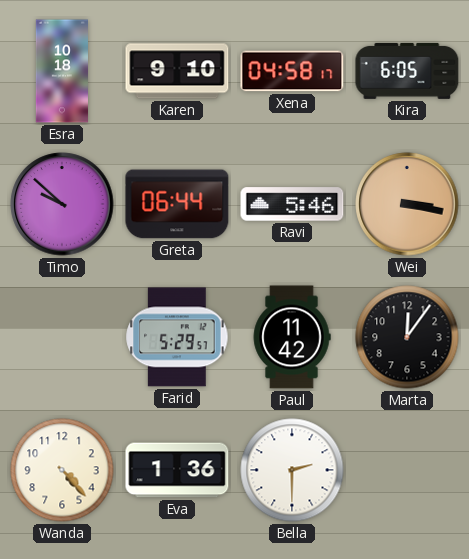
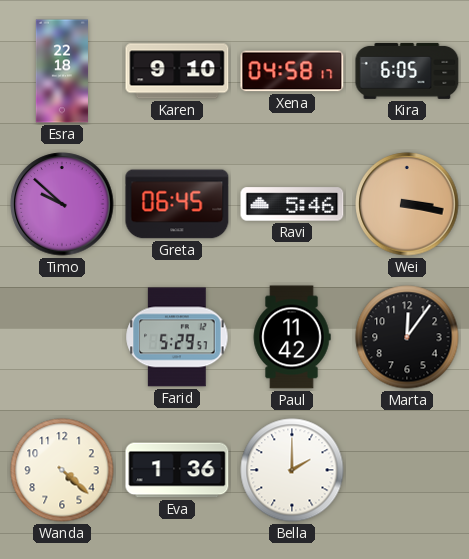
Esra: 10:18 -> 22:18 (62, 71)
Greta: 06:44 -> 06:45 (177, 204)
Wanda: 4:23 -> 4:22 (62, 470)
Bella: 2:30 -> 2:00 (292, 470)
